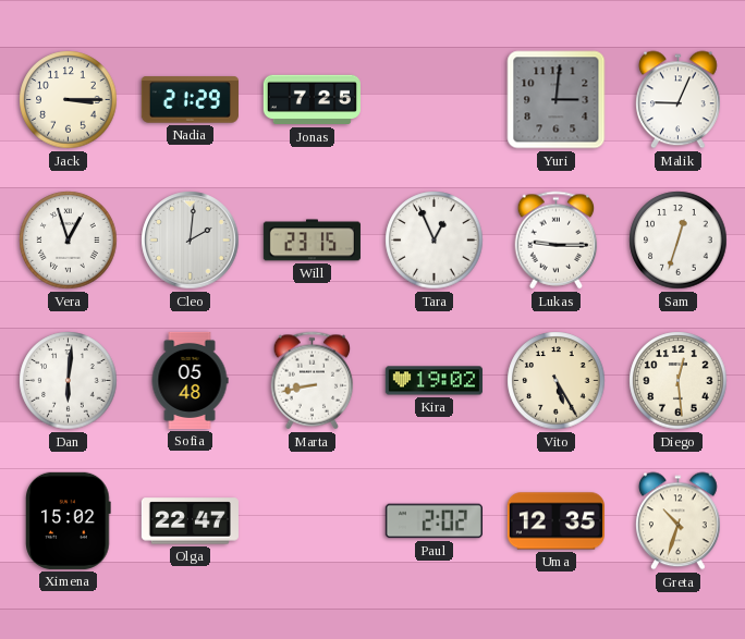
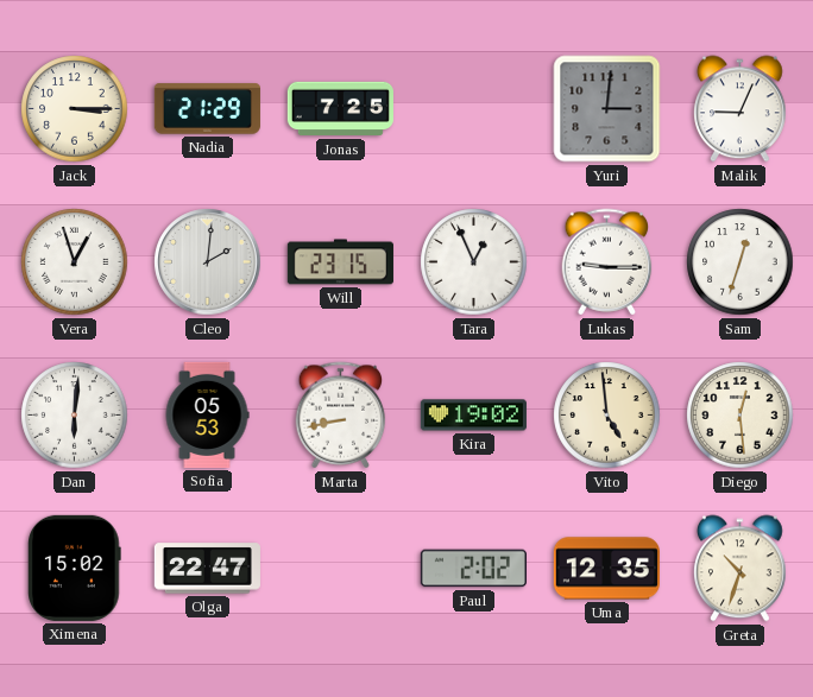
Sofia: 05:48 -> 05:53 (207, 414)
Vito: 5:25 -> 4:59 (607, 416)
